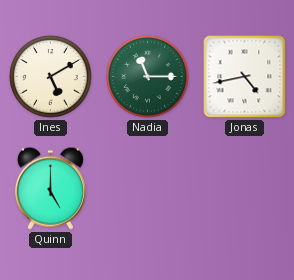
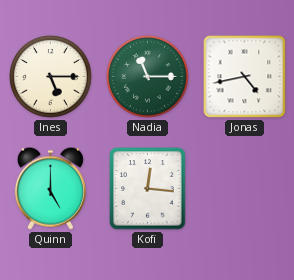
Ines: 5:10 -> 5:15 (51, 77)
Kofi: none -> 12:16 (148, 189)
